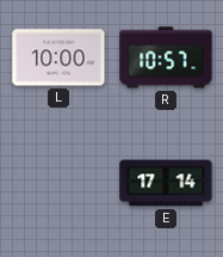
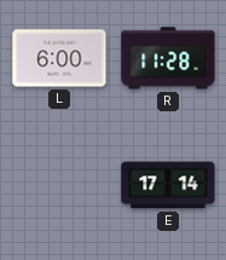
L: 10:00 -> 6:00 (59, 58)
R: 10:57 -> 11:28 (168, 58)
